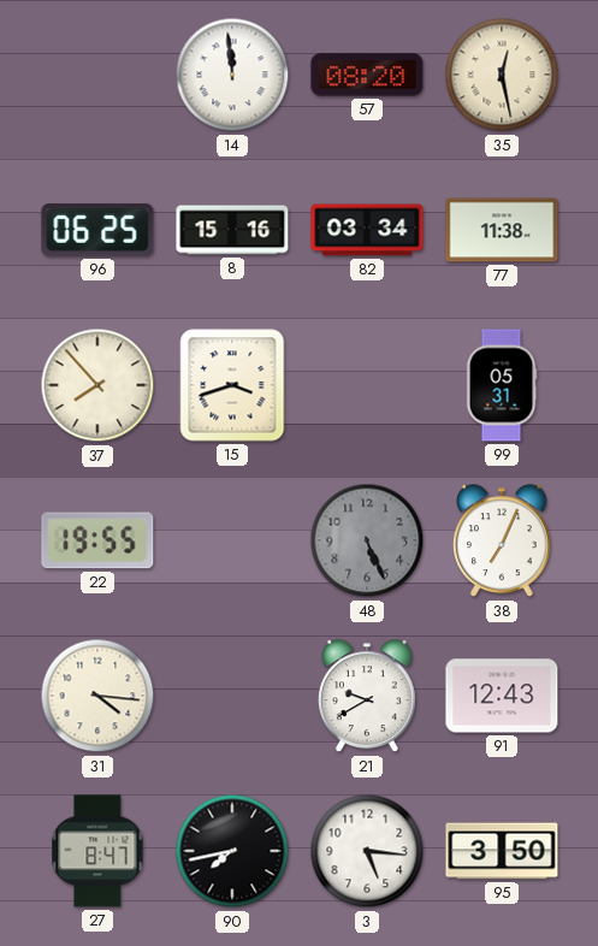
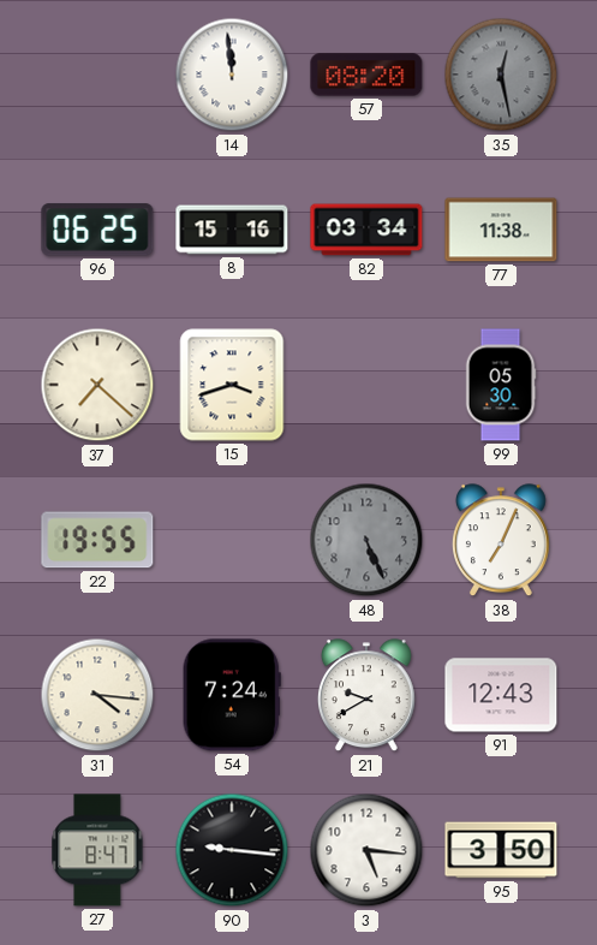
35 dial: cream -> grey (501, 75)
37: 7:53 -> 7:22 (97, 385)
99: 05:31 -> 05:30 (501, 385)
54: none -> 7:24 (232, 695)
90: 7:43 -> 9:16 (232, 850)
